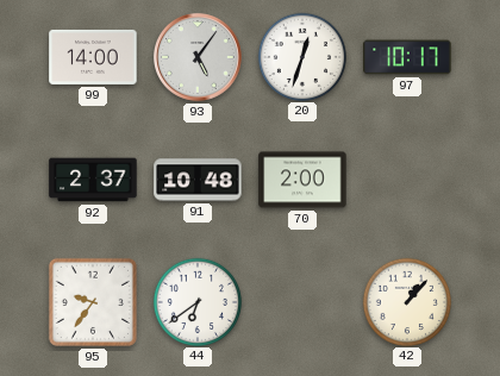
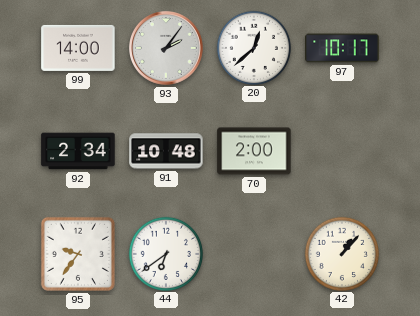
93: 5:06 -> 2:06 (167, 49)
20: 12:33 -> 12:38 (253, 47)
92: 2:37 -> 2:34 (78, 151)
